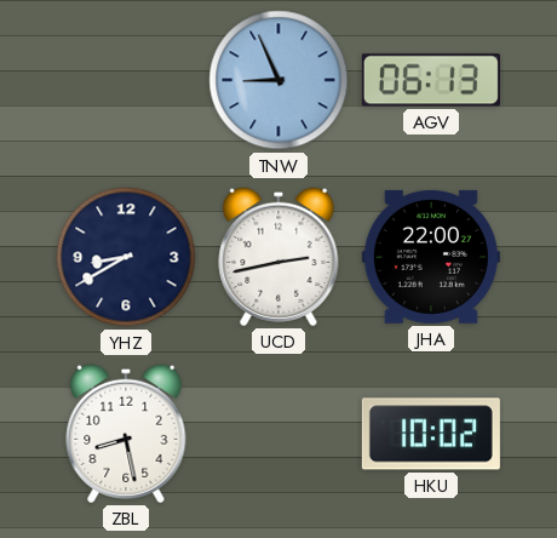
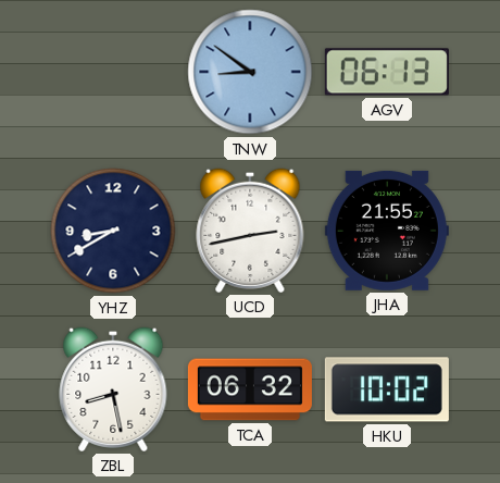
TNW: 8:56 -> 8:51 (250, 72)
JHA: 22:00 -> 21:55 (387, 231)
TCA: none -> 06:32 (250, 389)
